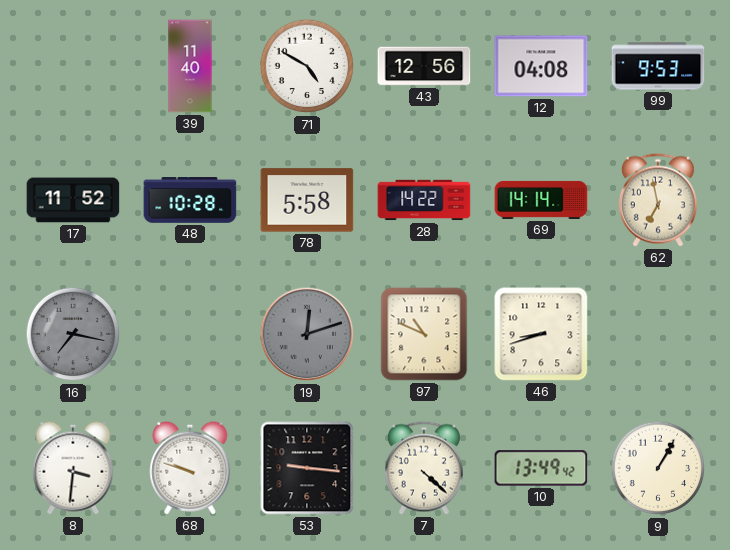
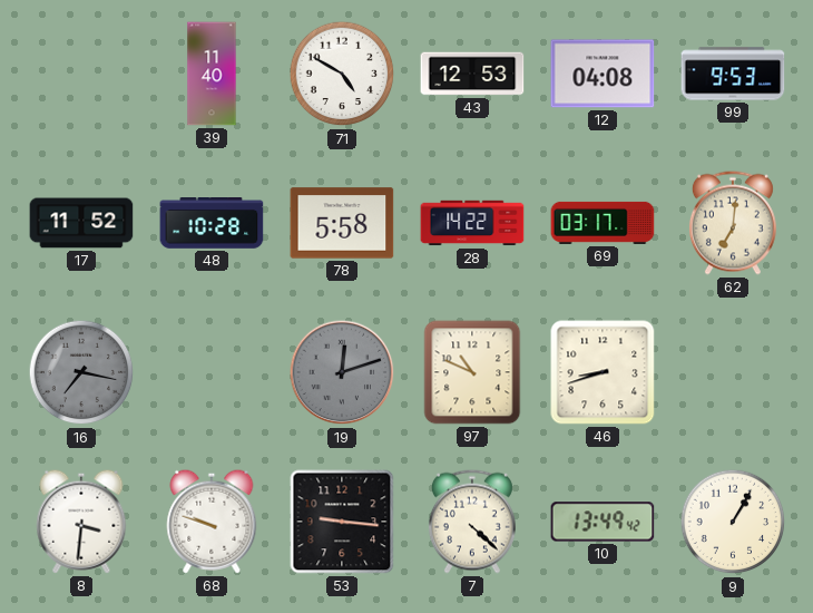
43: 12:56 -> 12:53 (472, 74)
69: 14:14 -> 03:17 (603, 223)
62: 6:58 -> 7:01 (733, 223)
